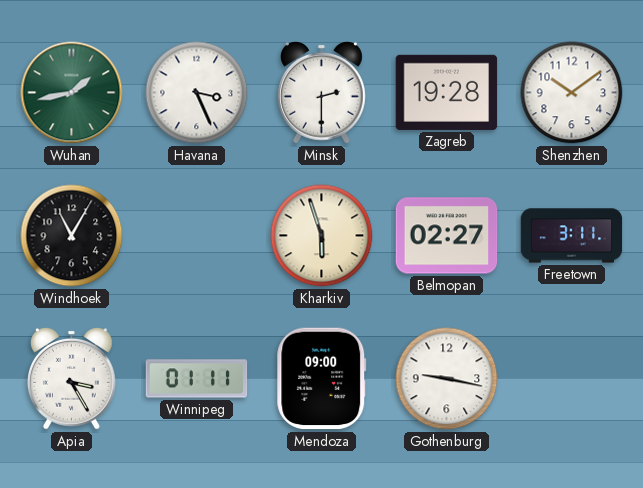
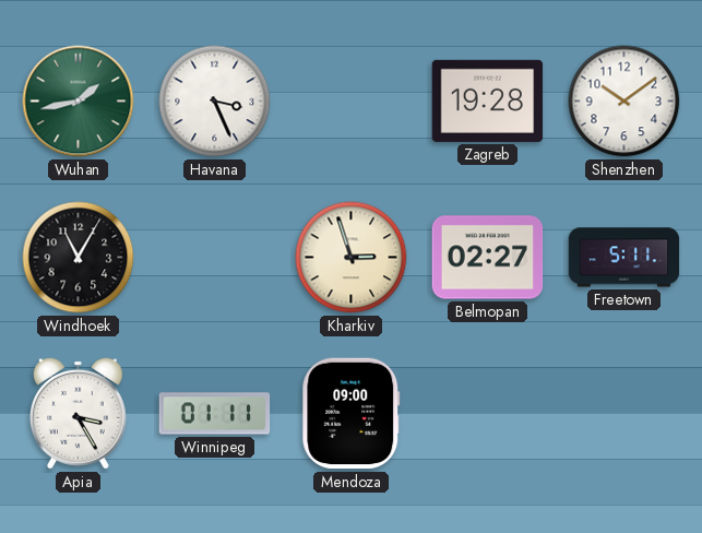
Minsk: 2:30 -> none (321, 92)
Kharkiv: 5:57 -> 2:57 (352, 258)
Freetown: 3:11 -> 5:11 (624, 258)
Gothenburg: 9:17 -> none (447, 379)
